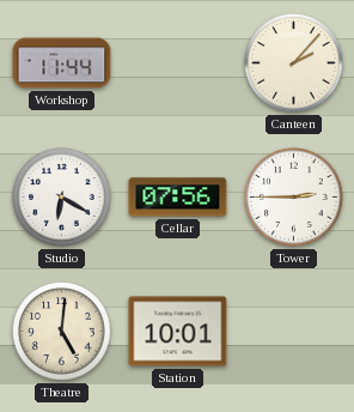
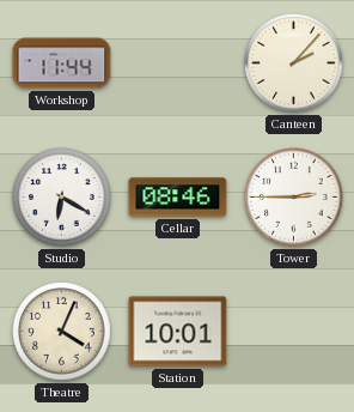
Cellar: 07:56 -> 08:46 (178, 198)
Theatre: 5:01 -> 4:04 (62, 332)
